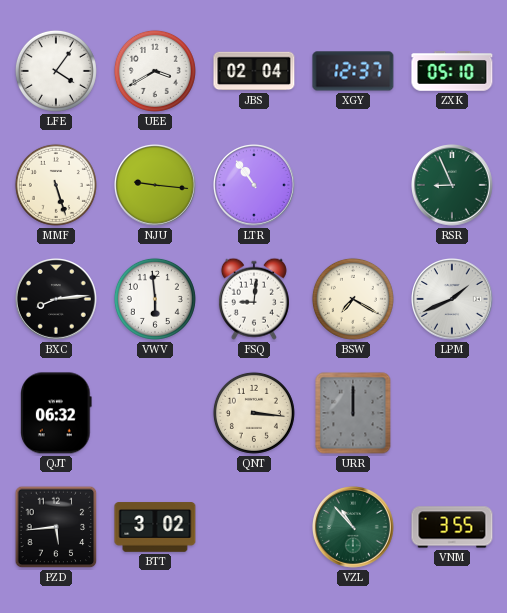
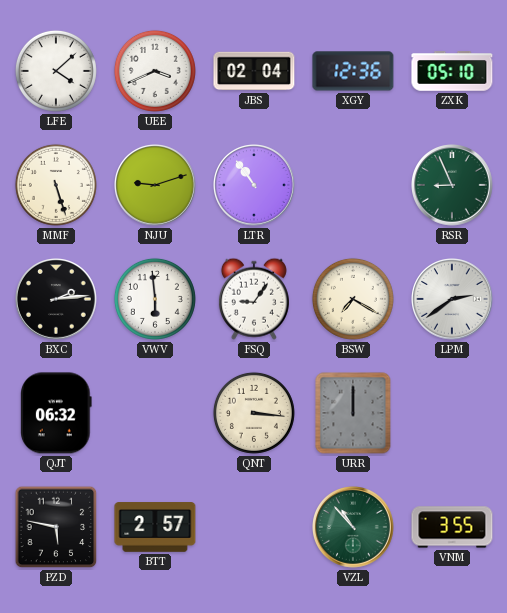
LFE: 4:06 -> 4:08 (56, 71)
UEE: 3:40 -> 3:41 (155, 71)
XGY: 12:37 -> 12:36 (353, 71)
NJU: 9:16 -> 9:12 (156, 186)
BXC: 8:14 -> 2:14 (57, 300)
FSQ: 9:01 -> 9:06 (254, 299)
LPM: 1:41 -> 2:39 (453, 300)
PZD: 5:44 -> 5:47 (56, 527)
BTT: 3:02 -> 2:57 (155, 527)
